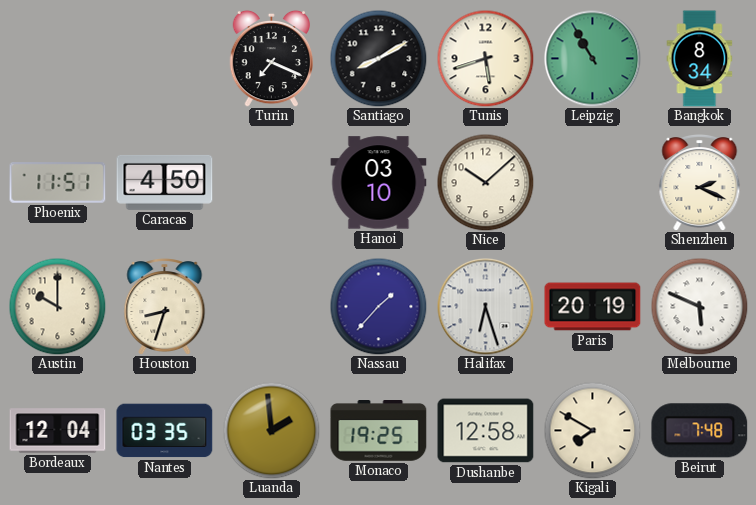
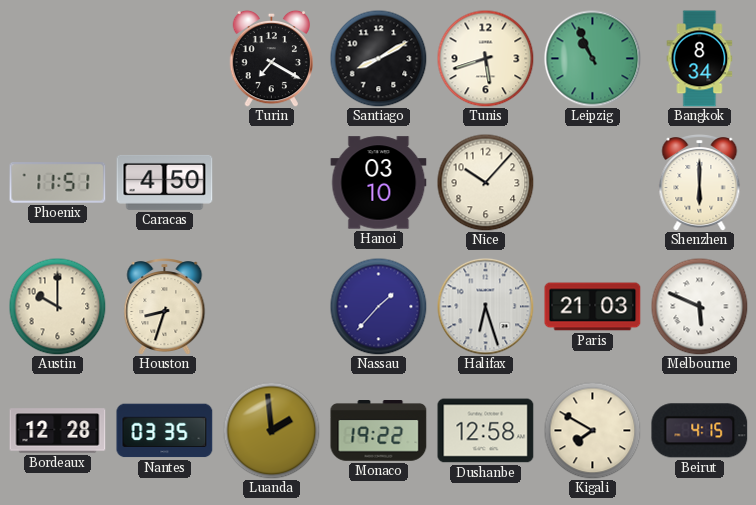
Turin: 7:19 -> 7:20 (271, 58)
Leipzig: 10:55 -> 10:56 (593, 59)
Nice: 10:08 -> 10:07 (485, 182)
Shenzhen: 2:19 -> 6:00 (700, 183)
Paris: 20:19 -> 21:03 (593, 307)
Bordeaux: 12:04 -> 12:28 (58, 431)
Monaco: 19:25 -> 19:22 (379, 431)
Beirut: 7:48 -> 4:15 (700, 431)
